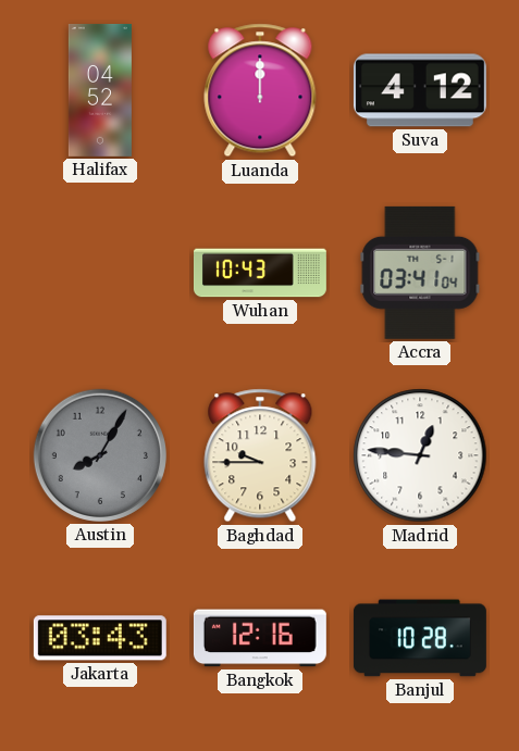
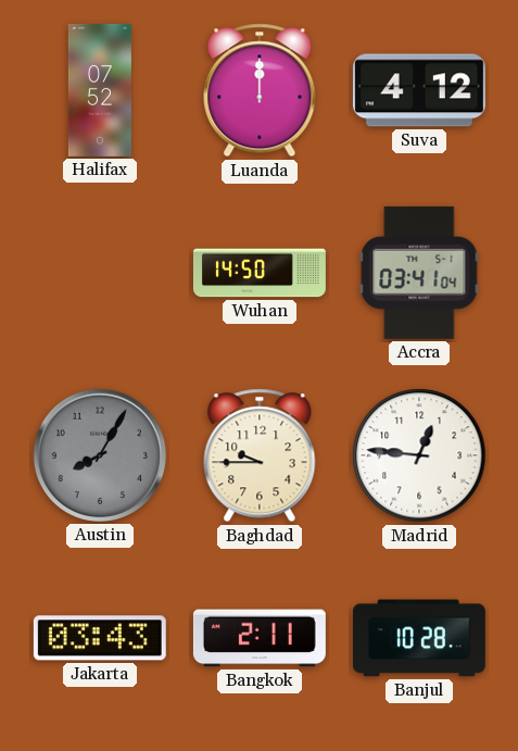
Halifax: 04:52 -> 07:52 (100, 90)
Wuhan: 10:43 -> 14:50 (260, 273)
Bangkok: 12:16 -> 2:11 (260, 638)
